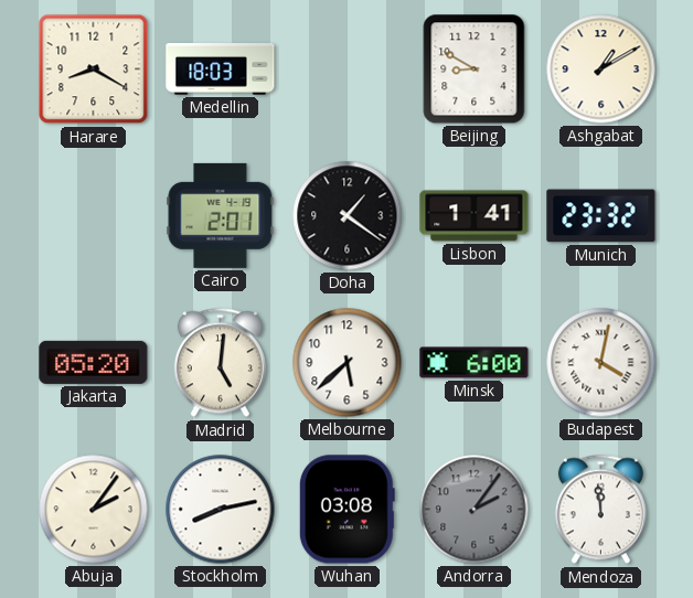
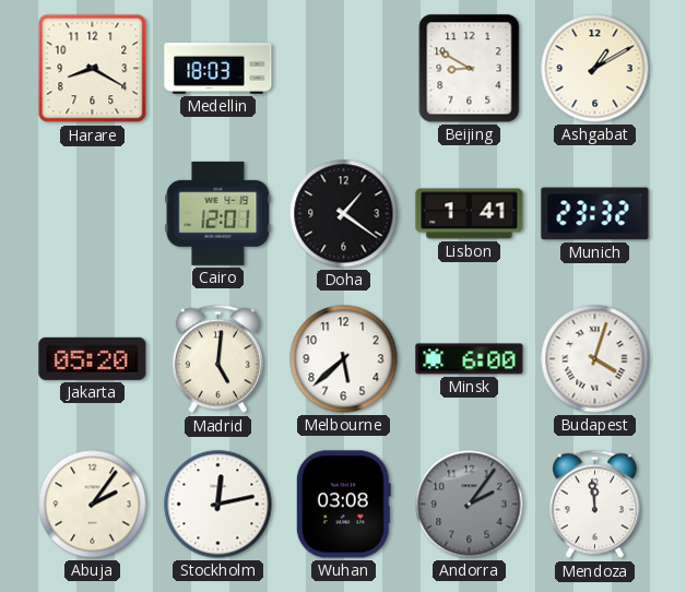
Cairo: 2:01 -> 12:01 (218, 213)
Budapest: 4:02 -> 4:03 (595, 359)
Stockholm: 8:13 -> 12:13 (218, 505)
